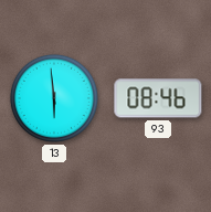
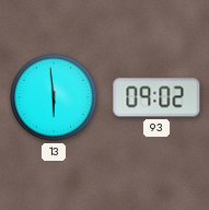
93: 08:46 -> 09:02 (156, 97)
